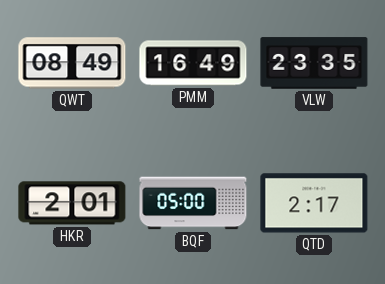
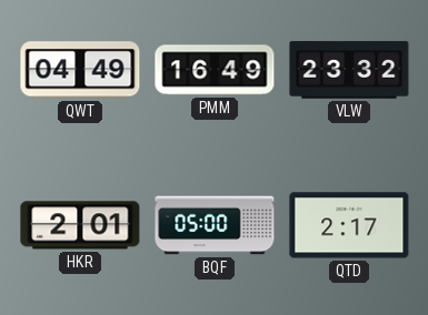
QWT: 08:49 -> 04:49 (80, 70)
VLW: 23:35 -> 23:32 (349, 70)
